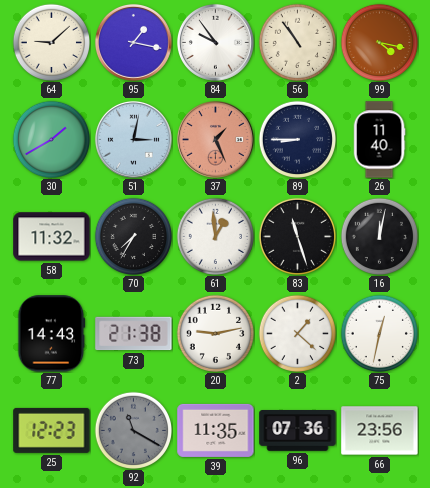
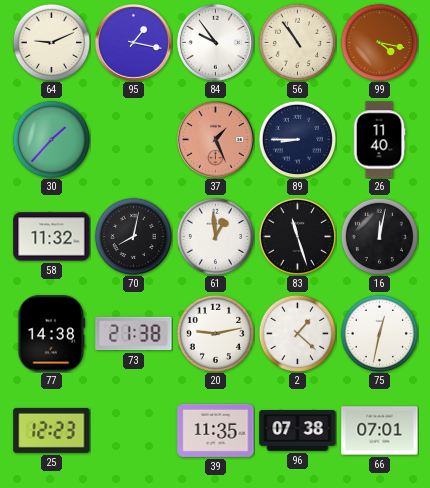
64: 9:08 -> 9:11 (51, 42)
30: 1:40 -> 1:37 (51, 139)
51: 3:02 -> none (133, 139)
70: 7:35 -> 8:02 (133, 236)
77: 14:43 -> 14:38 (52, 334)
92: 11:20 -> none (133, 430)
96: 07:36 -> 07:38 (298, 431)
66: 23:56 -> 07:01 (380, 431)
